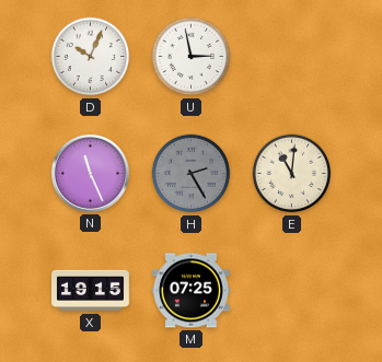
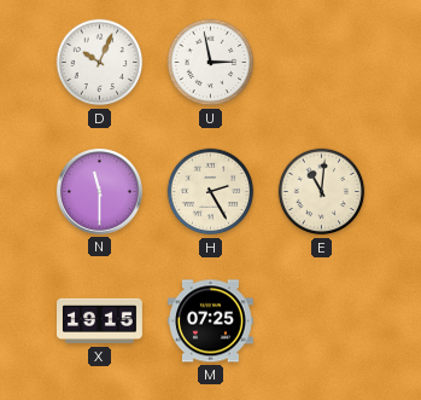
N: 11:26 -> 11:30 (100, 192)
H dial: grey -> cream (211, 192)
